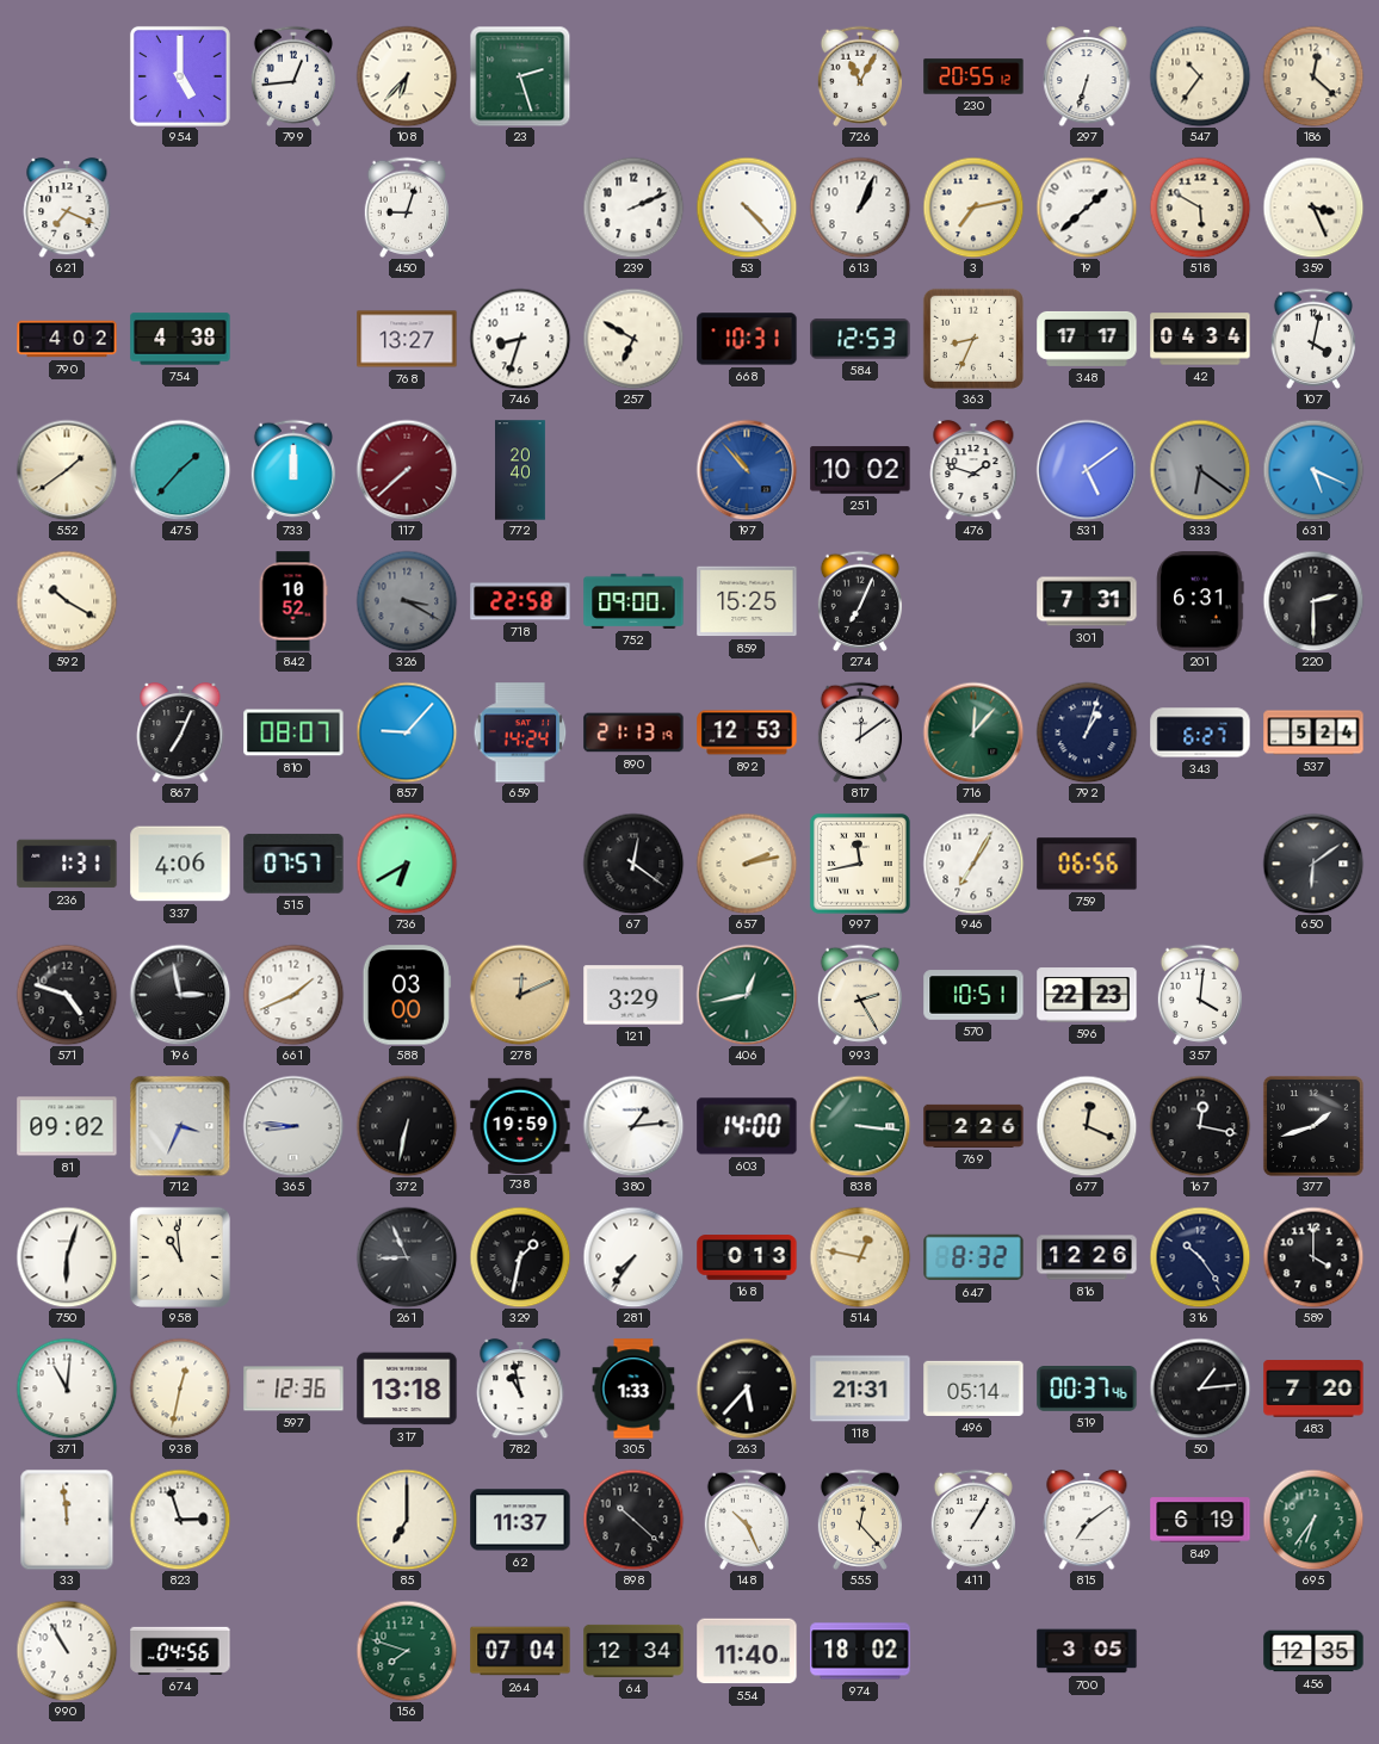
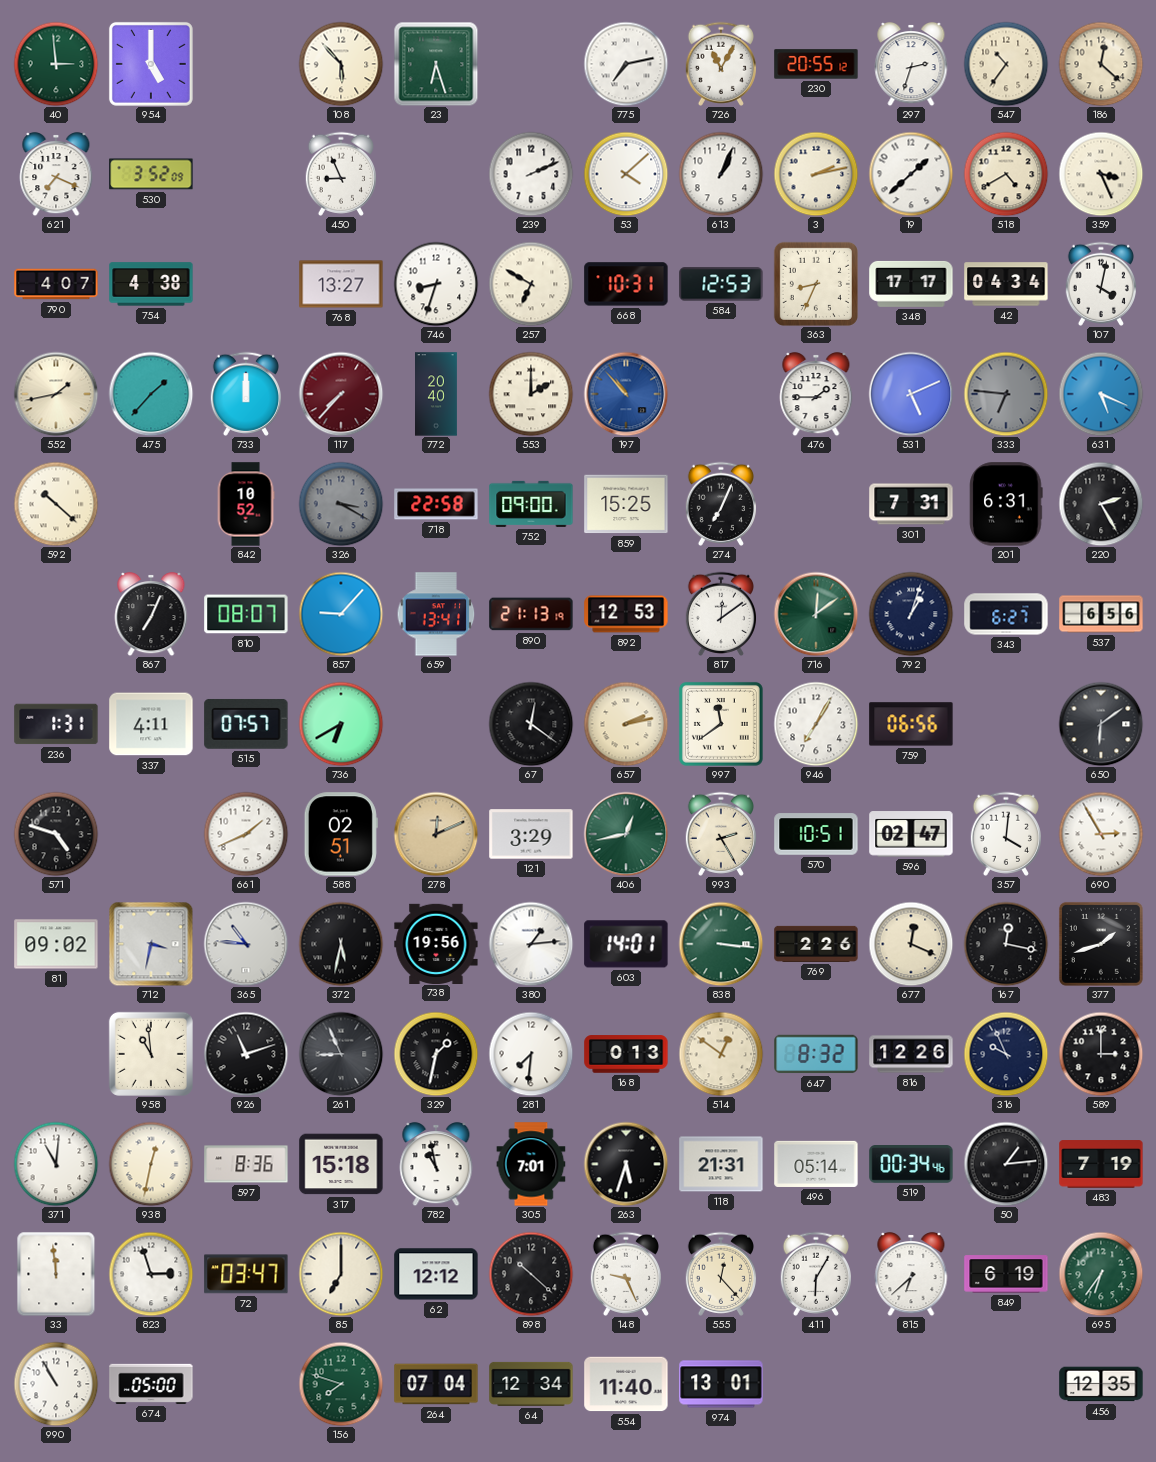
40: none -> 2:59 (56, 64)
799: 12:44 -> none (292, 76)
108: 6:37 -> 5:53 (341, 64)
23: 2:27 -> 6:27 (436, 64)
775: none -> 7:13 (626, 64)
297: 6:33 -> 2:33 (911, 64)
530: none -> 3:52 (151, 174)
450: 9:03 -> 8:56 (340, 174)
53: 4:23 -> 4:08 (626, 174)
3: 7:13 -> 2:13 (816, 174)
518: 5:50 -> 4:40 (1006, 174)
790: 4:02 -> 4:07 (56, 284)
552: 1:39 -> 1:43 (56, 394)
117: 7:38 -> 7:37 (341, 394)
553: none -> 2:00 (531, 394)
251: 10:02 -> none (860, 470)
476: 1:48 -> 1:45 (816, 394)
531: 5:09 -> 5:11 (911, 394)
333: 6:21 -> 6:46 (1006, 394)
592: 10:20 -> 10:22 (56, 504)
220: 2:30 -> 2:25 (1101, 504)
659: 14:24 -> 13:41 (436, 614)
716: 12:07 -> 12:09 (816, 614)
537: 5:24 -> 6:56 (1101, 614)
337: 4:06 -> 4:11 (151, 724)
997: 11:43 -> 11:39 (721, 724)
196: 2:58 -> none (180, 995)
588: 03:00 -> 02:51 (341, 834)
596: 22:23 -> 02:47 (911, 834)
690: none -> 2:55 (1101, 834)
712: 3:34 -> 3:32 (151, 944)
365: 8:46 -> 10:46 (246, 944)
372: 6:32 -> 5:32 (341, 944)
738: 19:59 -> 19:56 (436, 943)
603: 14:00 -> 14:01 (626, 944)
750: 6:03 -> none (67, 1257)
926: none -> 11:12 (246, 1054)
281: 7:36 -> 7:31 (531, 1054)
514: 12:47 -> 12:51 (721, 1054)
316: 10:24 -> 9:56 (1006, 1054)
589: 4:00 -> 3:00 (1101, 1054)
597: 12:36 -> 8:36 (246, 1164)
317: 13:18 -> 15:18 (341, 1164)
305: 1:33 -> 7:01 (531, 1164)
263: 5:37 -> 5:33 (626, 1164)
519: 00:37 -> 00:34 (911, 1165)
483: 7:20 -> 7:19 (1101, 1164)
72: none -> 03:47 (246, 1274)
62: 11:37 -> 12:12 (436, 1274)
148: 10:26 -> 9:26 (625, 1274)
411: 1:05 -> 6:05 (815, 1274)
815: 7:09 -> 6:38 (911, 1274)
674: 04:56 -> 05:00 (151, 1384)
974: 18:02 -> 13:01 (721, 1384)
700: 3:05 -> none (1087, 1651)
